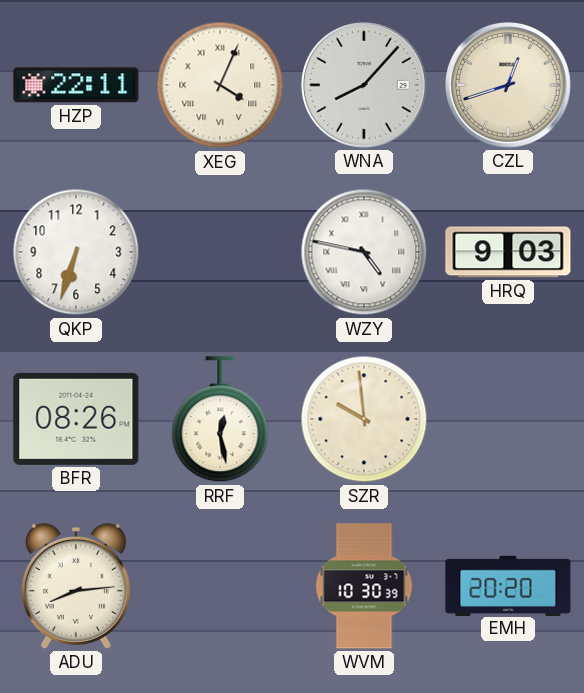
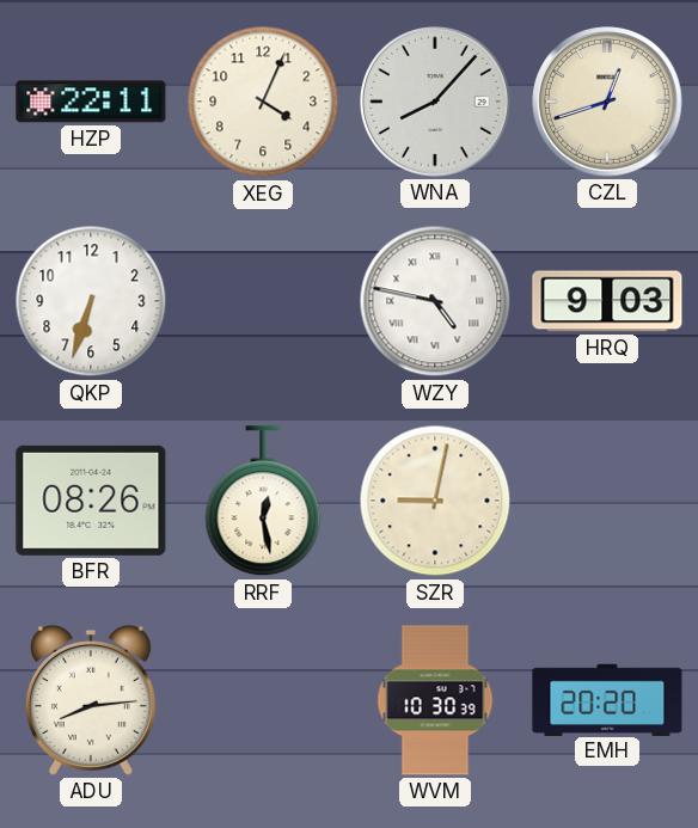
XEG numerals: Roman -> Arabic (263, 102)
SZR: 9:59 -> 9:02 (435, 501)
